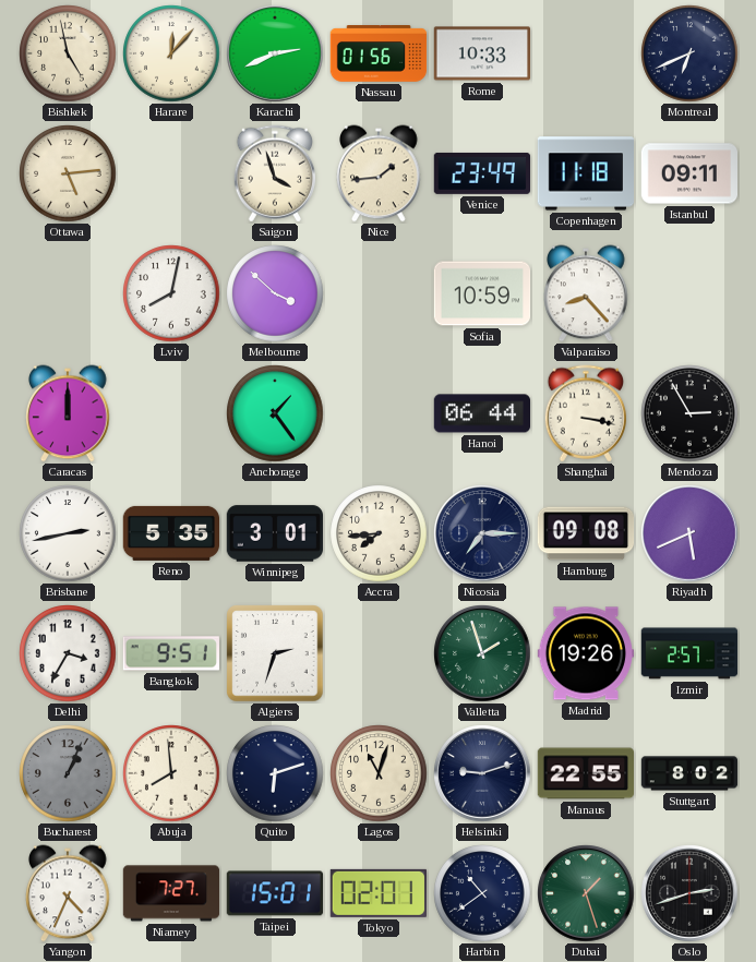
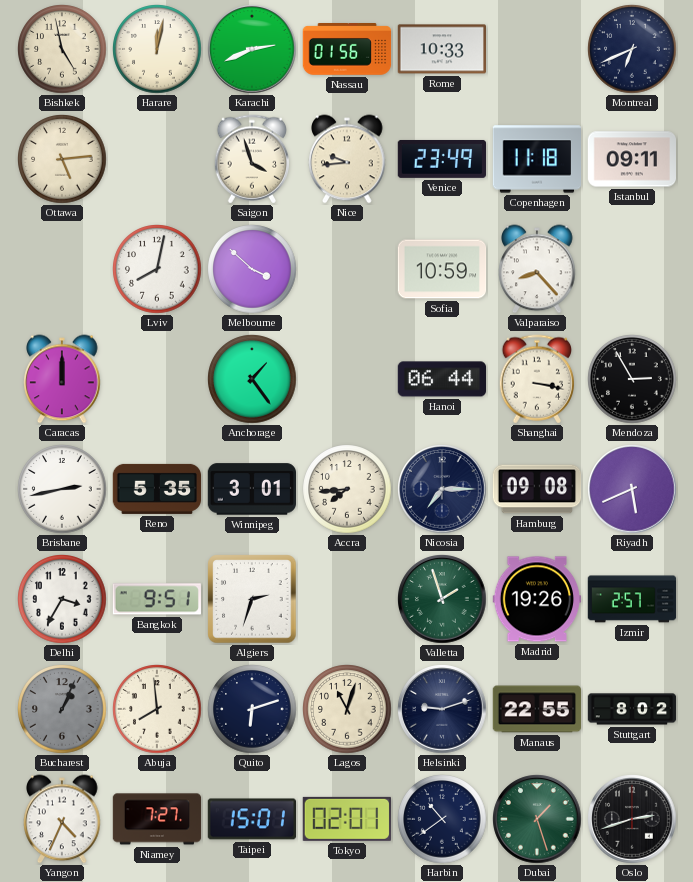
Harare: 12:07 -> 12:02 (157, 49)
Nice: 1:44 -> 9:44 (347, 159)
